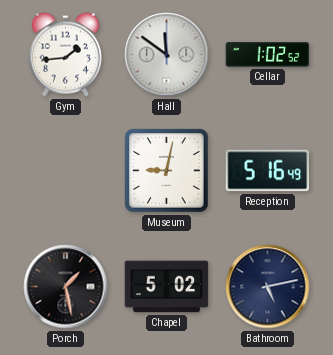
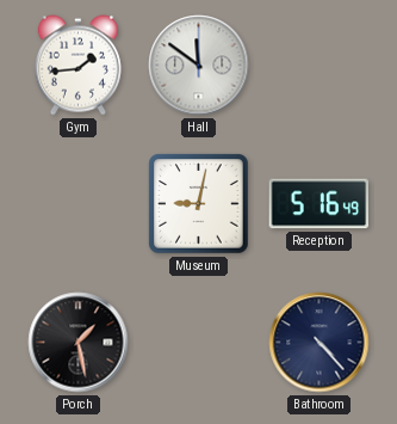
Cellar: 1:02 -> none (268, 55)
Chapel: 5:02 -> none (167, 287)
Bathroom: 5:13 -> 4:23 (320, 343)
